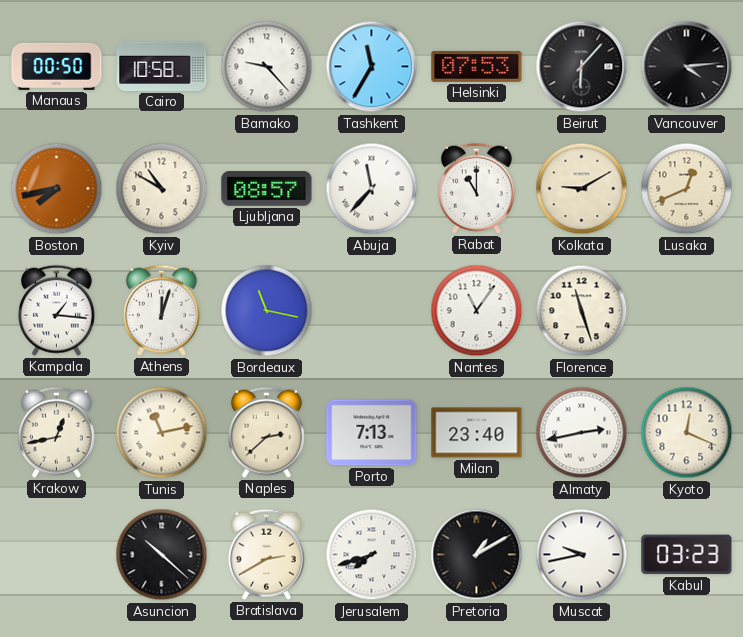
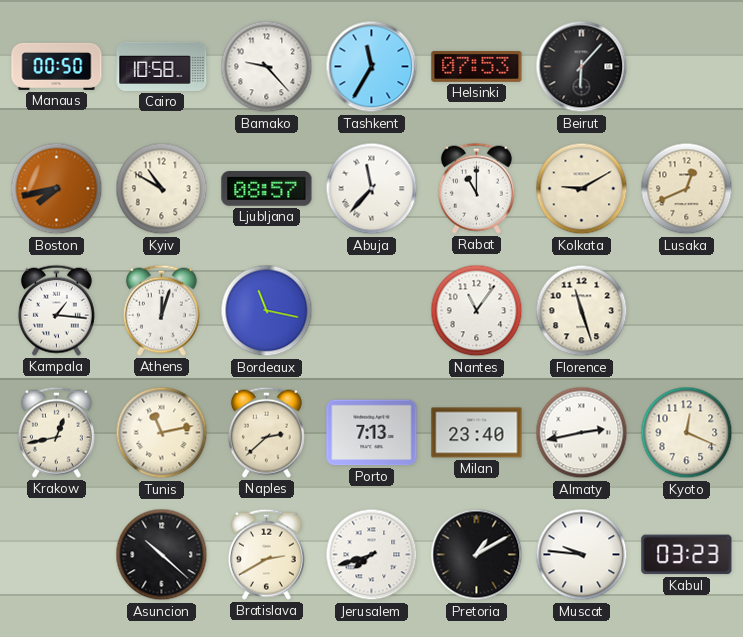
Vancouver: 4:14 -> none (687, 67)
Muscat: 9:43 -> 9:46 (582, 555)
